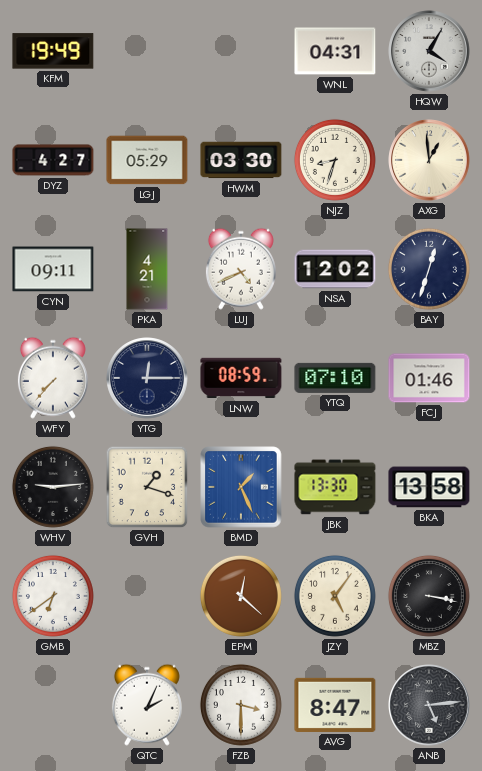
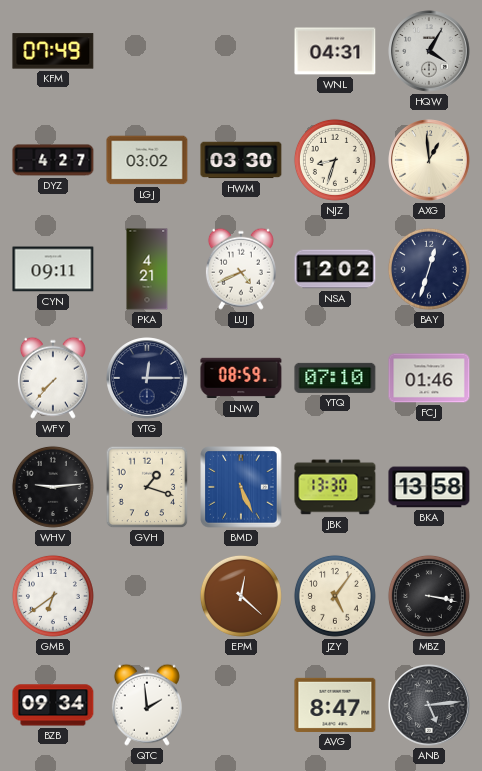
KFM: 19:49 -> 07:49 (53, 51)
LGJ: 05:29 -> 03:02 (147, 160)
BMD: 1:26 -> 5:26 (241, 487)
BZB: none -> 09:34 (53, 705)
QTC: 2:04 -> 1:59 (147, 705)
FZB: 3:30 -> none (241, 705)
